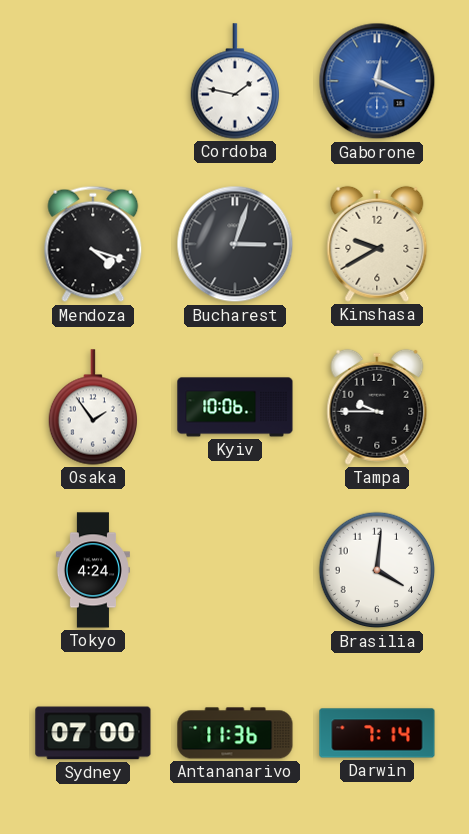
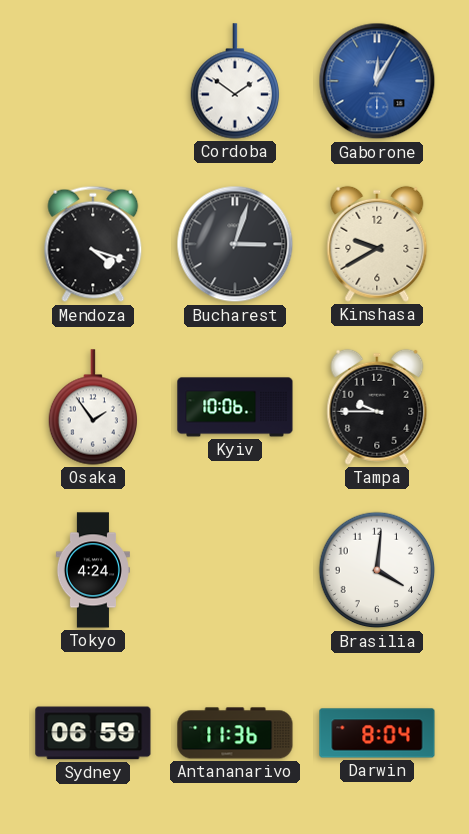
Cordoba: 1:47 -> 1:51 (234, 81)
Gaborone: 12:19 -> 12:05 (377, 81)
Sydney: 07:00 -> 06:59 (93, 733)
Darwin: 7:14 -> 8:04 (377, 733)
